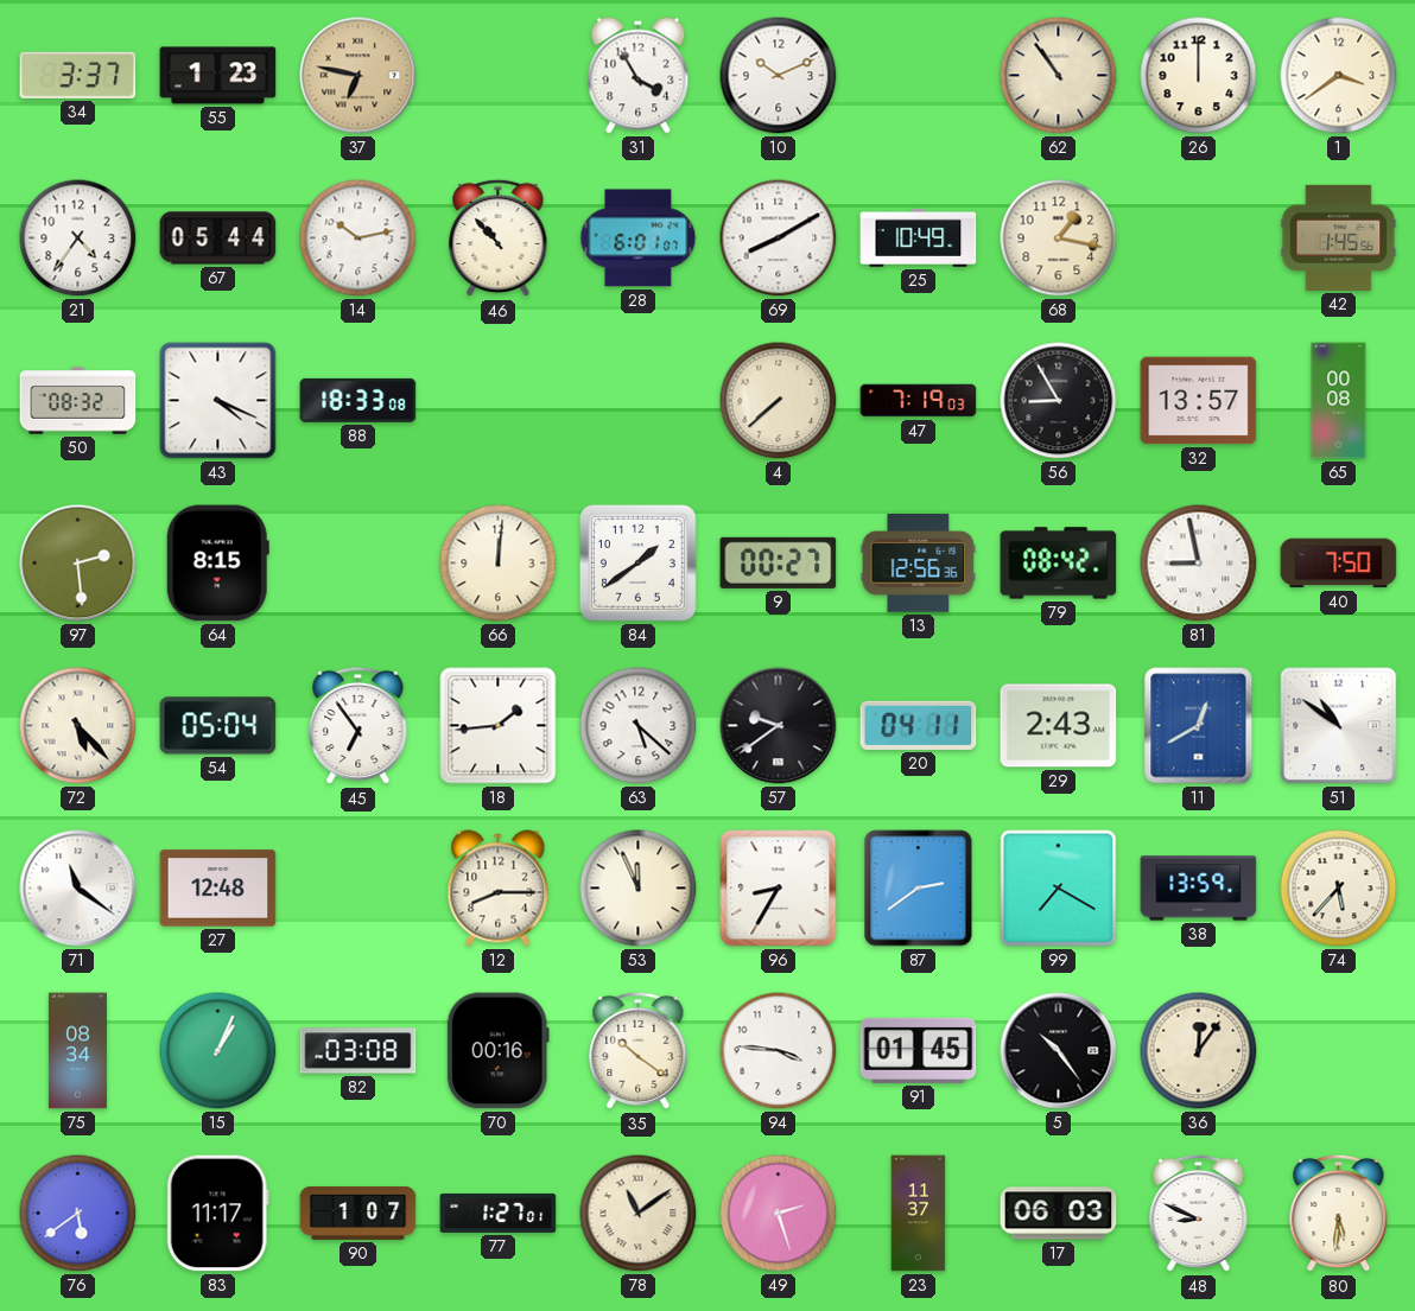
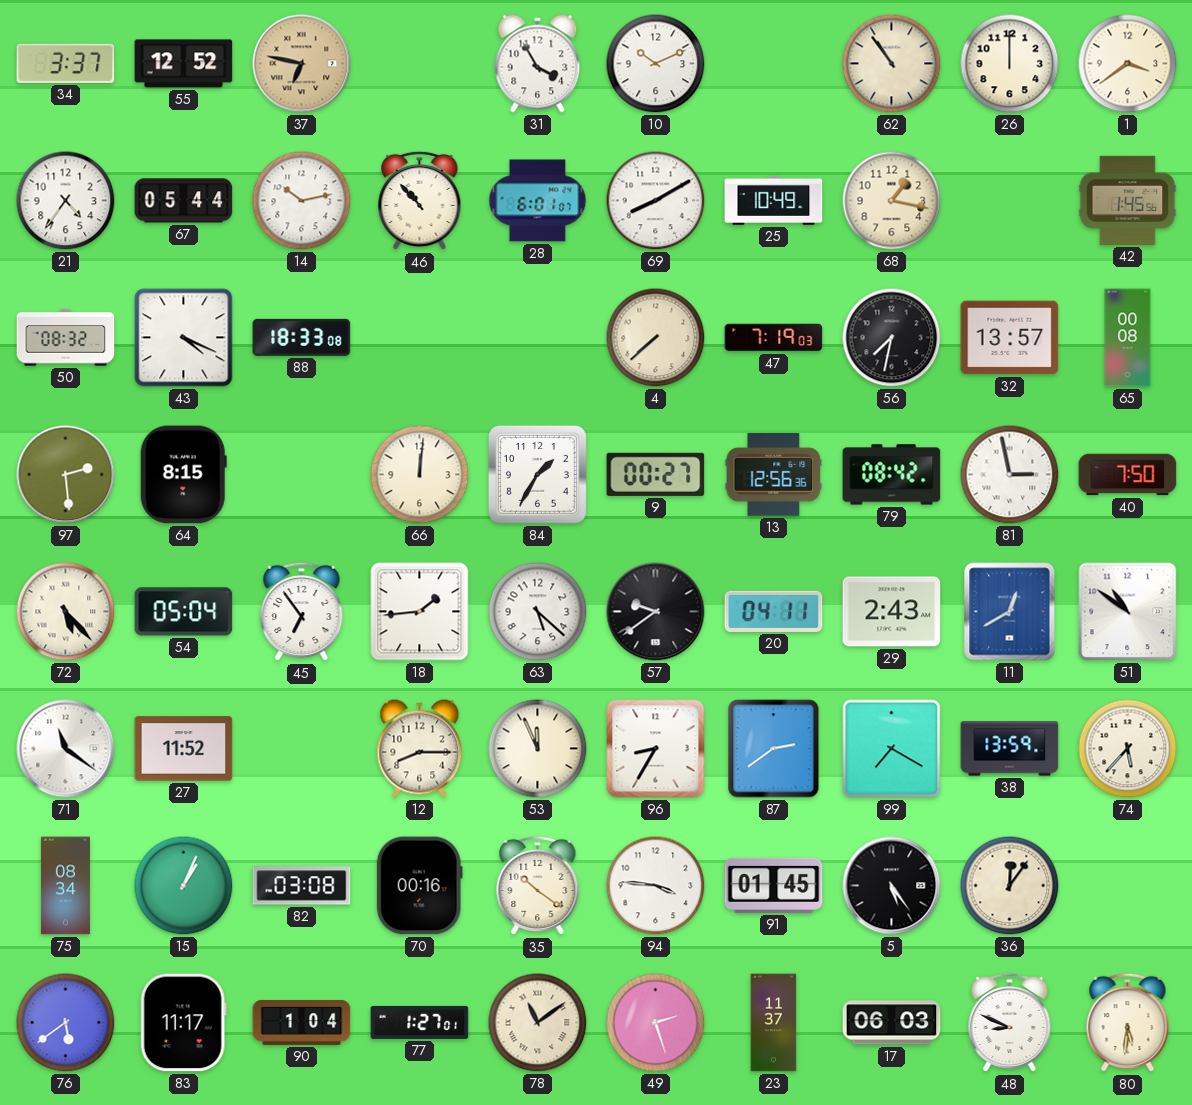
55: 1:23 -> 12:52 (184, 64)
56: 8:55 -> 7:32 (892, 338)
84: 1:39 -> 1:35 (537, 474)
81: 8:58 -> 2:58 (1010, 475)
27: 12:48 -> 11:52 (184, 749)
5: 10:24 -> 5:24 (892, 886)
90: 1:07 -> 1:04 (302, 1022)
